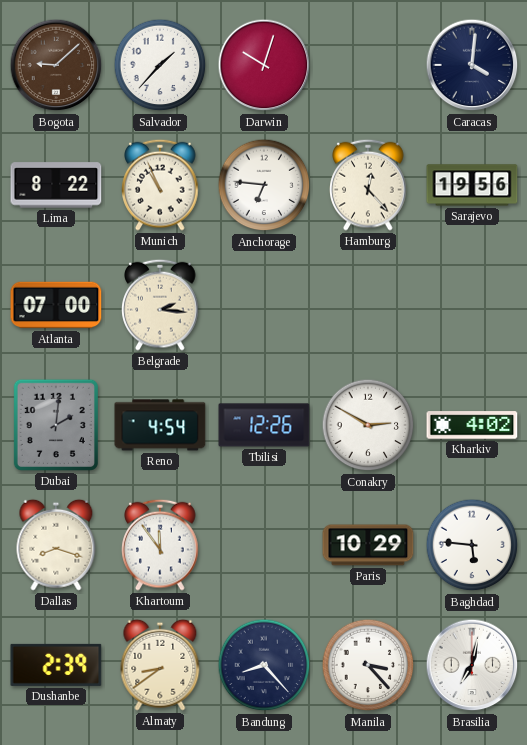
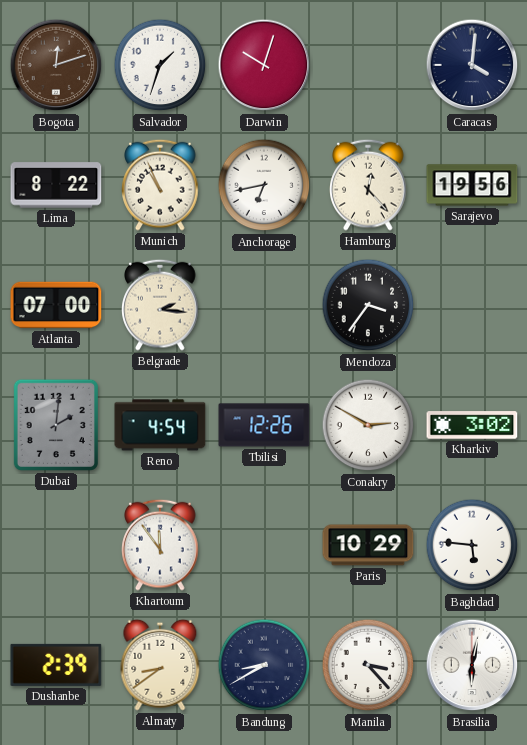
Bogota: 9:08 -> 12:12 (56, 65)
Salvador: 1:37 -> 1:33 (160, 65)
Anchorage: 6:46 -> 6:43 (264, 185)
Mendoza: none -> 3:36 (368, 305)
Kharkiv: 4:02 -> 3:02 (472, 425)
Dallas: 8:18 -> none (56, 545)
Bandung: 8:23 -> 8:40 (264, 665)
Brasilia: 7:02 -> 6:02 (472, 665)
